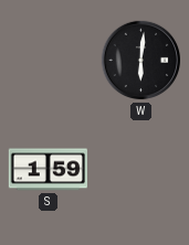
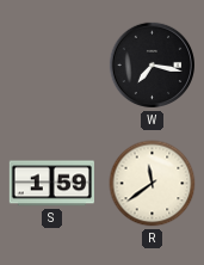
W: 6:01 -> 7:17 (153, 66)
R: none -> 11:39 (153, 184)
